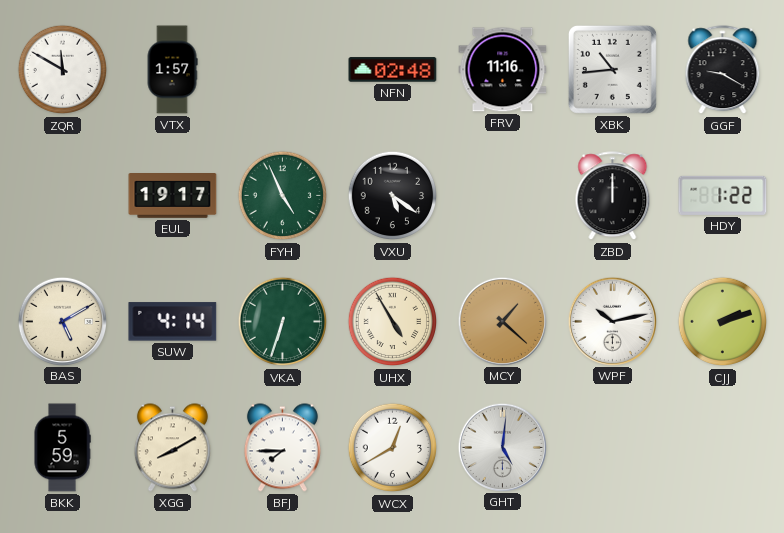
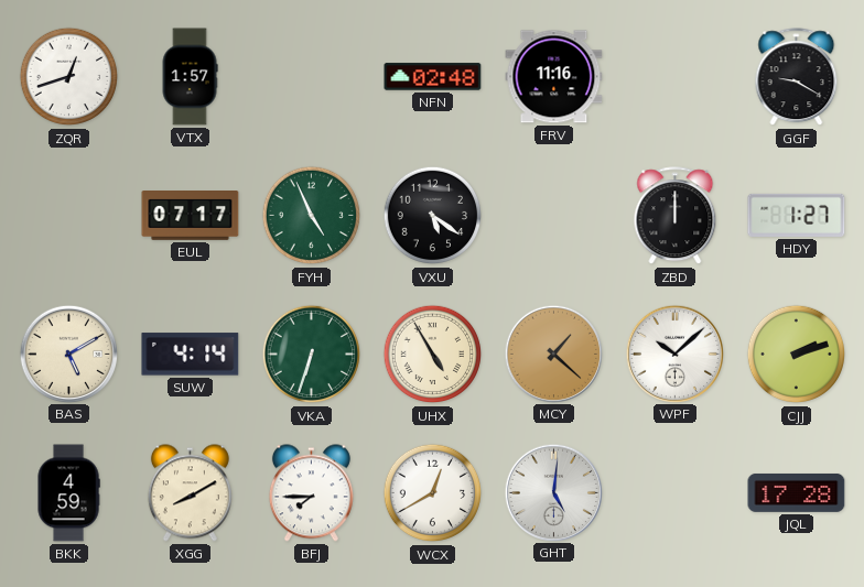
ZQR: 11:50 -> 12:42 (69, 77)
XBK: 10:44 -> none (612, 69)
EUL: 19:17 -> 07:17 (191, 216)
HDY: 1:22 -> 1:27 (797, 215)
WPF: 10:13 -> 10:08 (674, 354)
BKK: 5:59 -> 4:59 (68, 493)
JQL: none -> 17:28 (797, 492)
